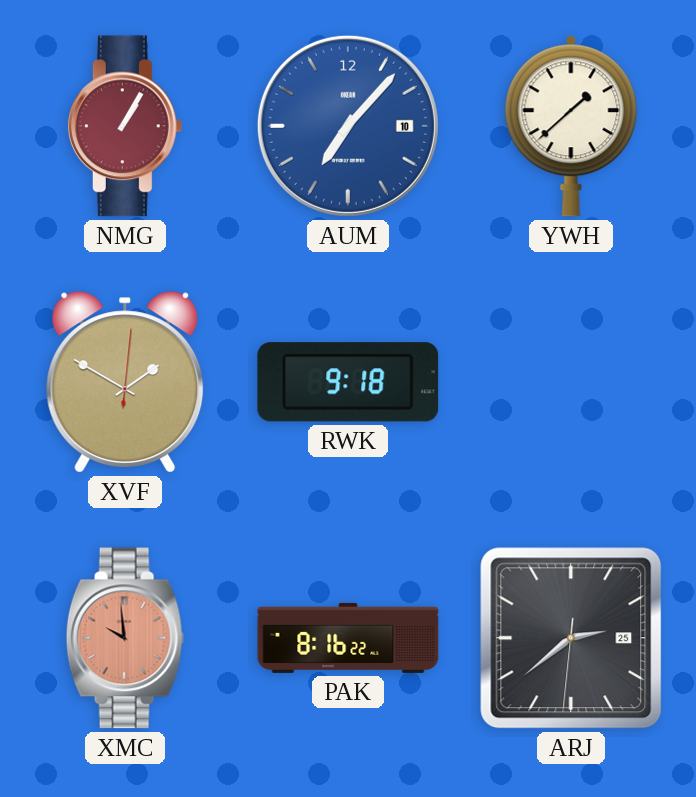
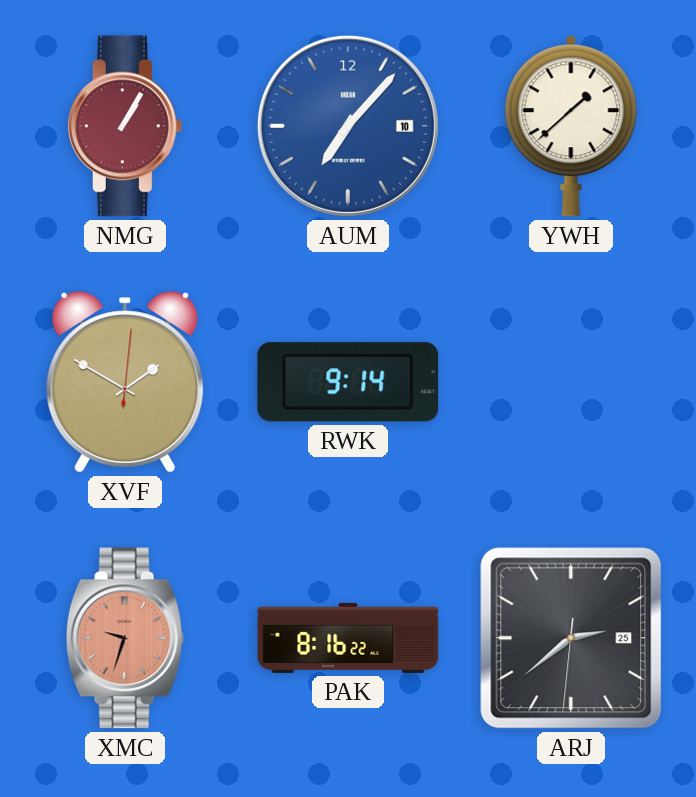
RWK: 9:18 -> 9:14 (348, 382)
XMC: 9:59 -> 9:33 (125, 638)
